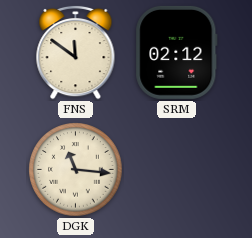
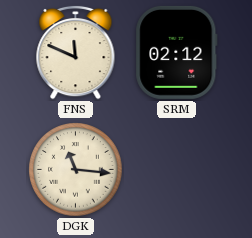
FNS: 11:51 -> 11:49 (76, 52)
